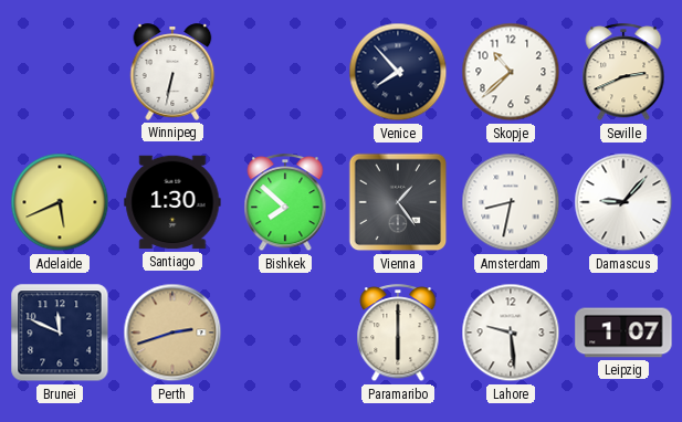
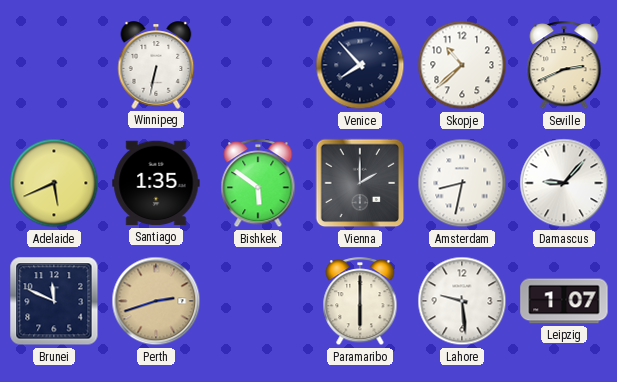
Santiago: 1:30 -> 1:35 (156, 183)
Bishkek: 7:52 -> 5:51 (258, 184)
Vienna: 1:24 -> 2:00 (360, 183)
